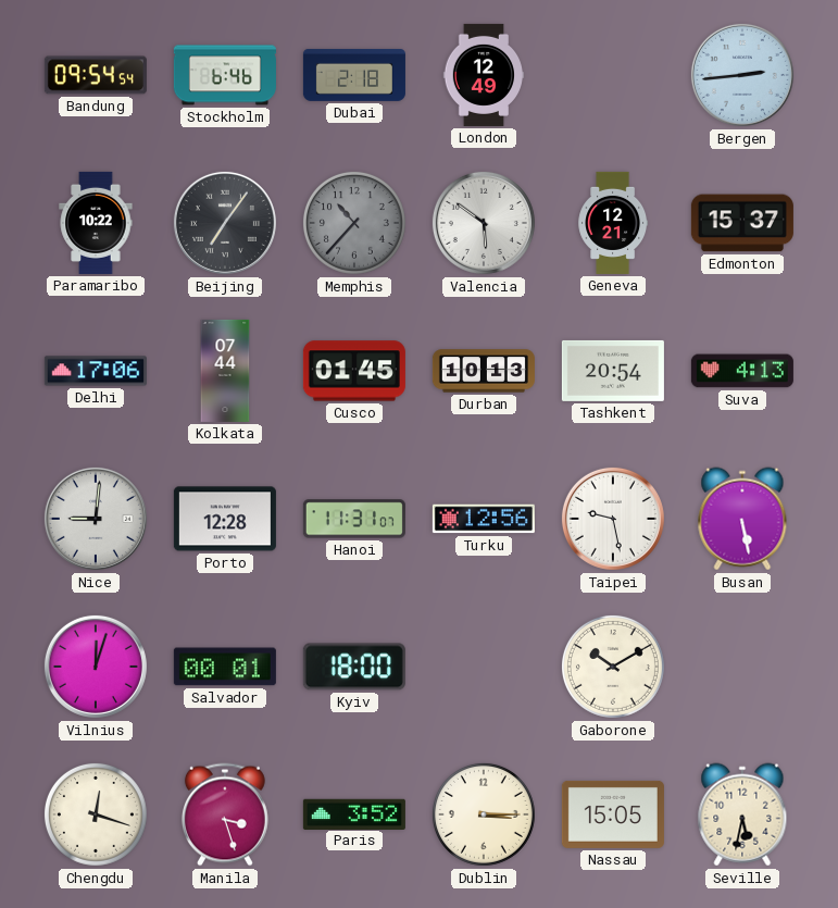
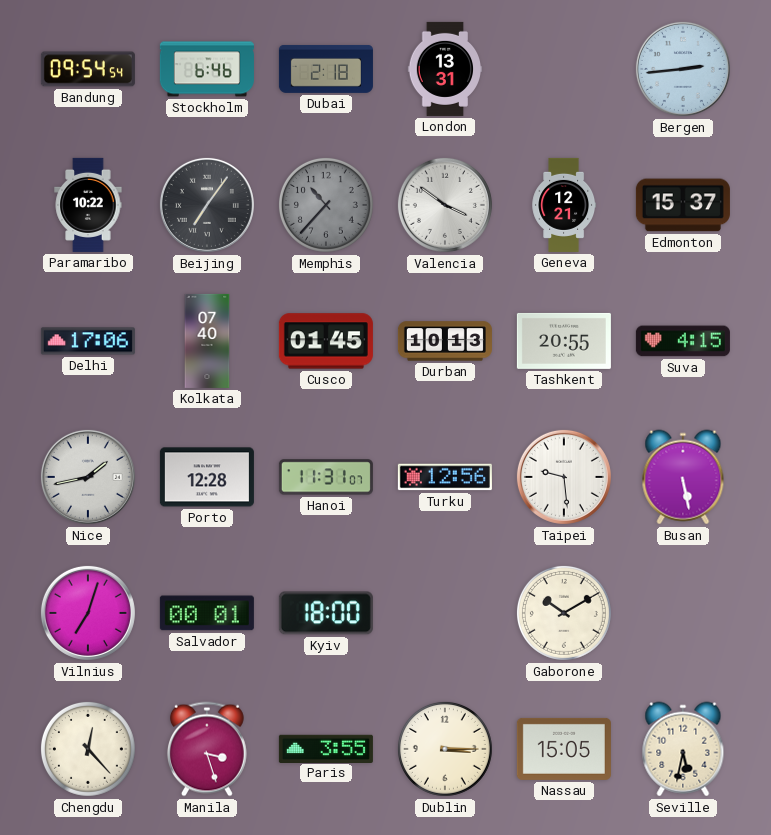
London: 12:49 -> 13:31 (445, 69)
Valencia: 5:51 -> 3:51 (445, 205)
Kolkata: 07:44 -> 07:40 (207, 341)
Tashkent: 20:54 -> 20:55 (564, 341)
Suva: 4:13 -> 4:15 (683, 341)
Nice: 9:01 -> 1:43 (88, 477)
Taipei: 9:28 -> 9:29 (564, 477)
Vilnius: 12:03 -> 7:03 (88, 613)
Chengdu: 12:18 -> 12:23 (88, 749)
Paris: 3:52 -> 3:55 (326, 748)
